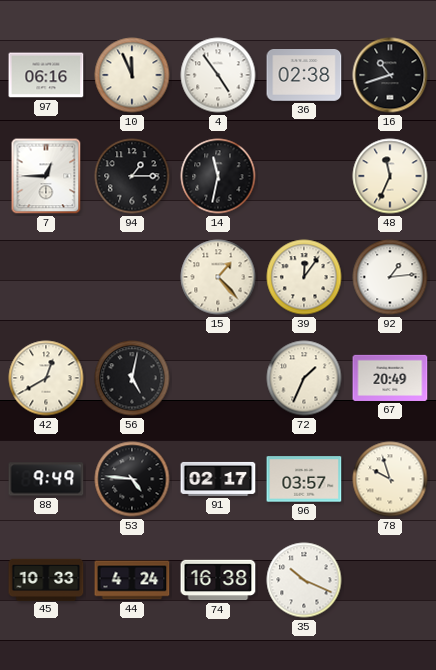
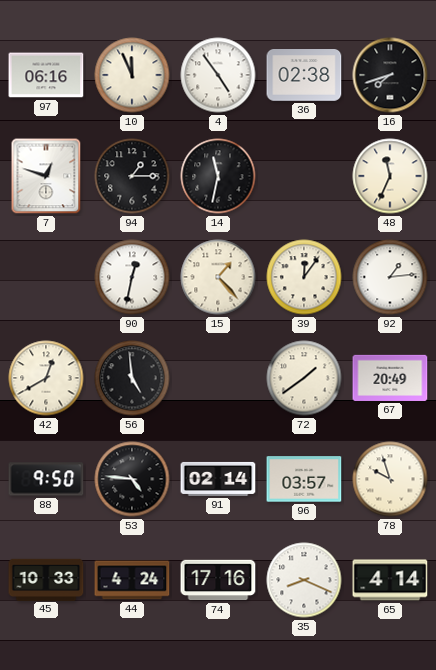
16: 10:42 -> 7:42 (390, 75)
7: 12:45 -> 12:48 (46, 176)
90: none -> 12:32 (132, 277)
56: 5:02 -> 4:59 (132, 378)
72: 1:34 -> 1:39 (304, 378)
88: 9:49 -> 9:50 (46, 479)
91: 02:17 -> 02:14 (218, 479)
74: 16:38 -> 17:16 (218, 580)
35: 10:19 -> 8:19 (304, 580)
65: none -> 4:14 (390, 580)
